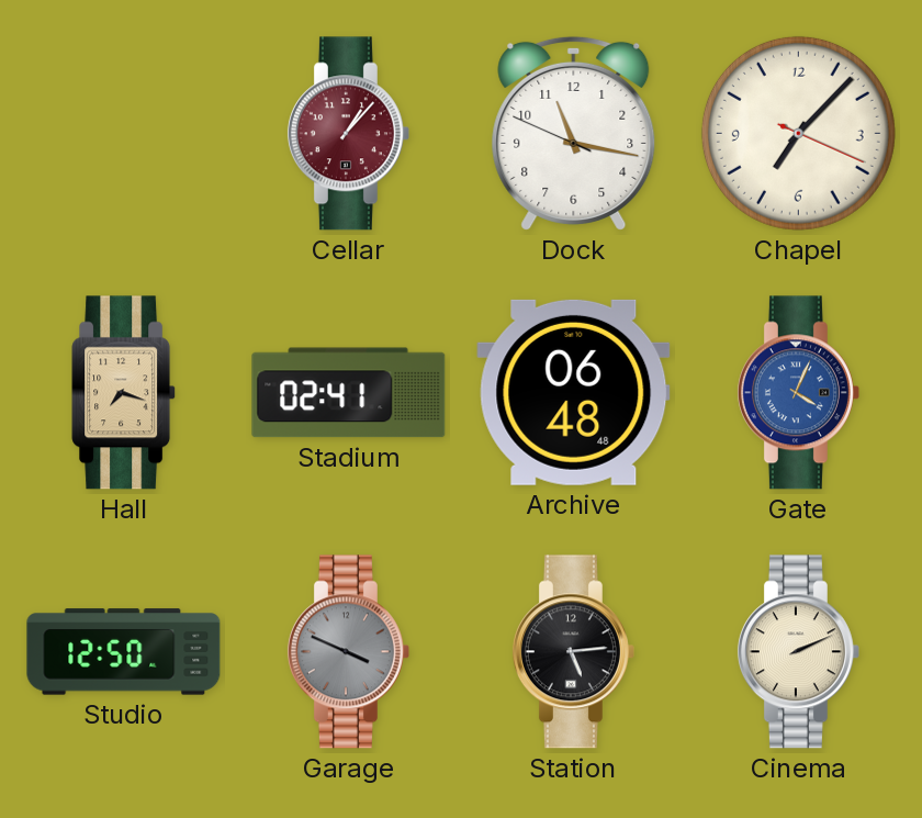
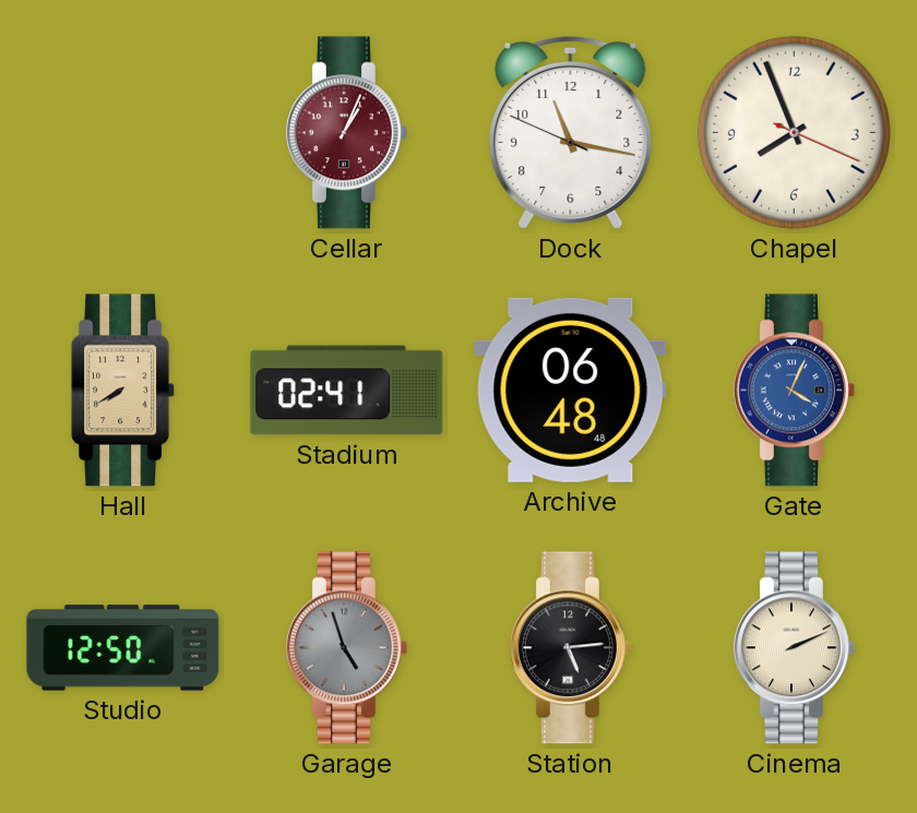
Cellar: 1:07 -> 1:04 (346, 133)
Chapel: 7:07 -> 7:56 (794, 132)
Hall: 7:18 -> 7:40 (123, 391)
Garage: 3:49 -> 4:57 (346, 648)
